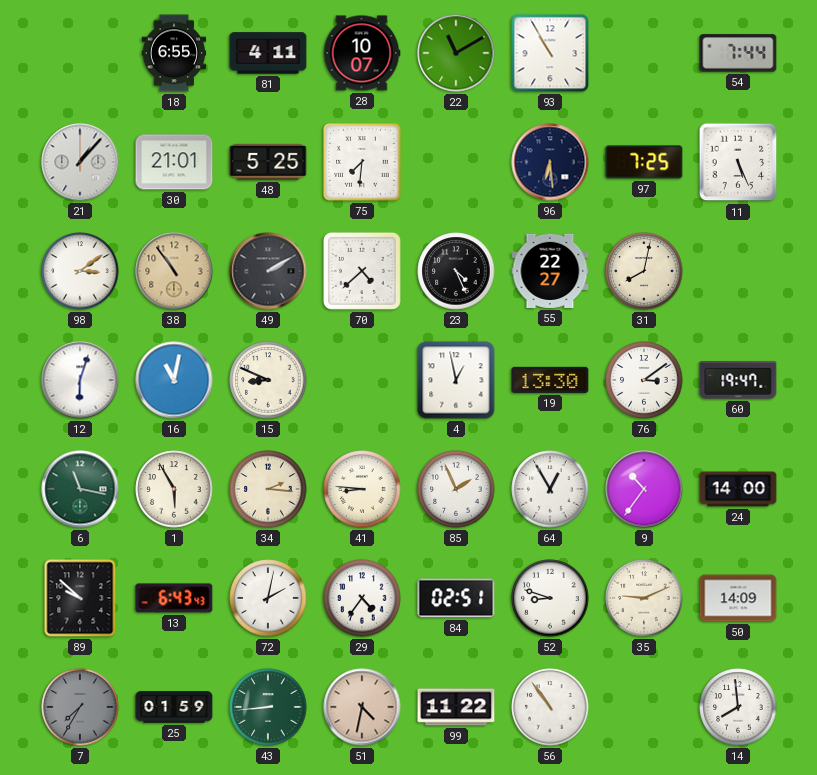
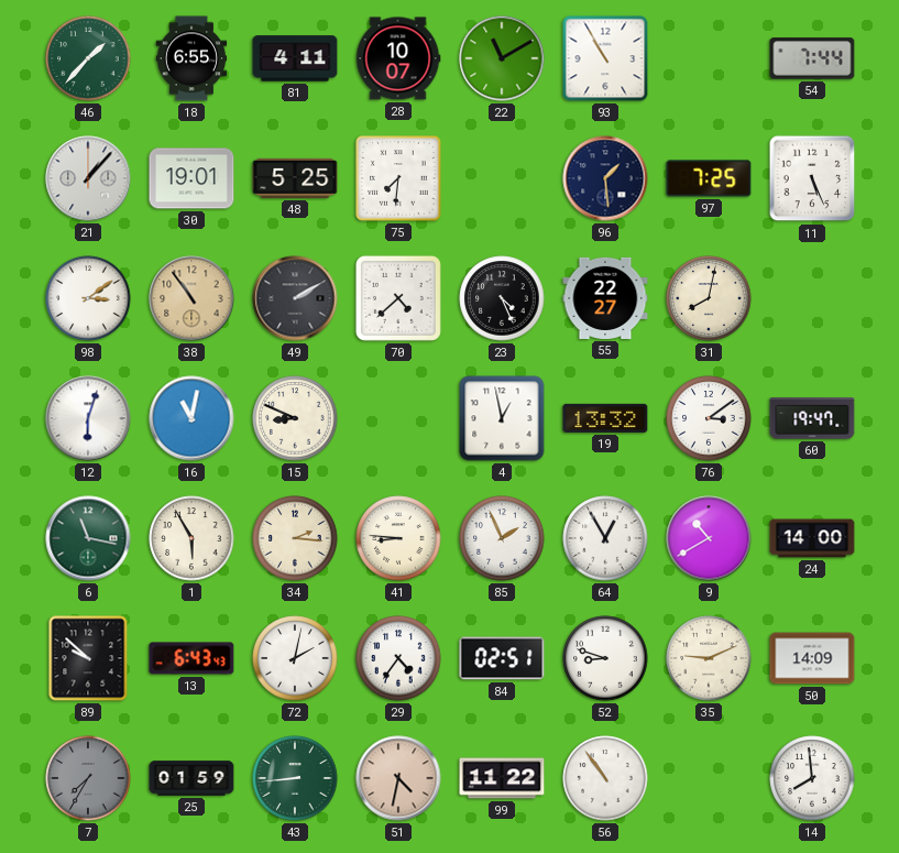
46: none -> 1:37 (88, 58)
30: 21:01 -> 19:01 (191, 178)
96: 6:29 -> 1:29 (605, 178)
19: 13:30 -> 13:32 (605, 418)
9: 10:36 -> 10:40 (709, 538)
